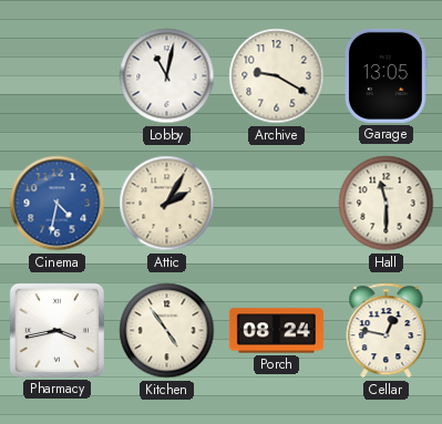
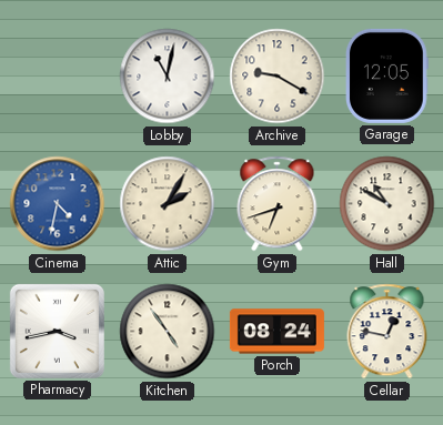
Garage: 13:05 -> 12:05 (386, 75)
Gym: none -> 6:42 (278, 204)
Hall: 11:30 -> 10:50 (387, 204)
